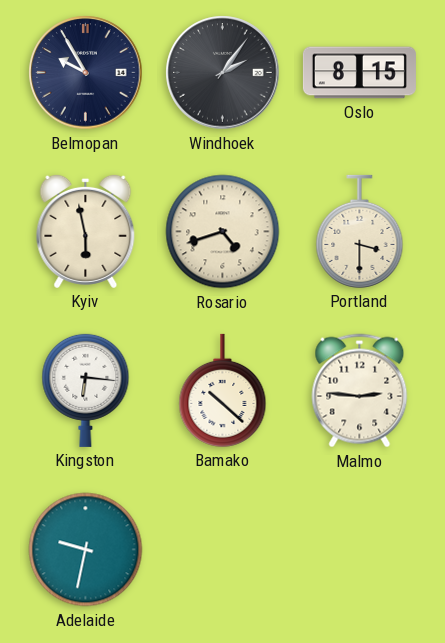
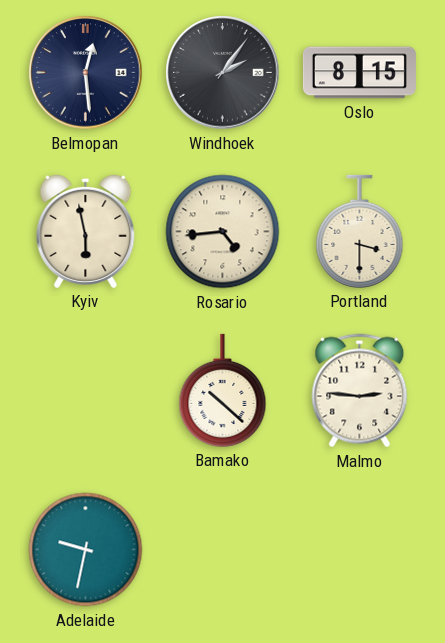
Belmopan: 9:55 -> 12:29 (86, 73)
Rosario: 4:42 -> 4:44 (223, 232)
Kingston: 6:16 -> none (86, 390)
